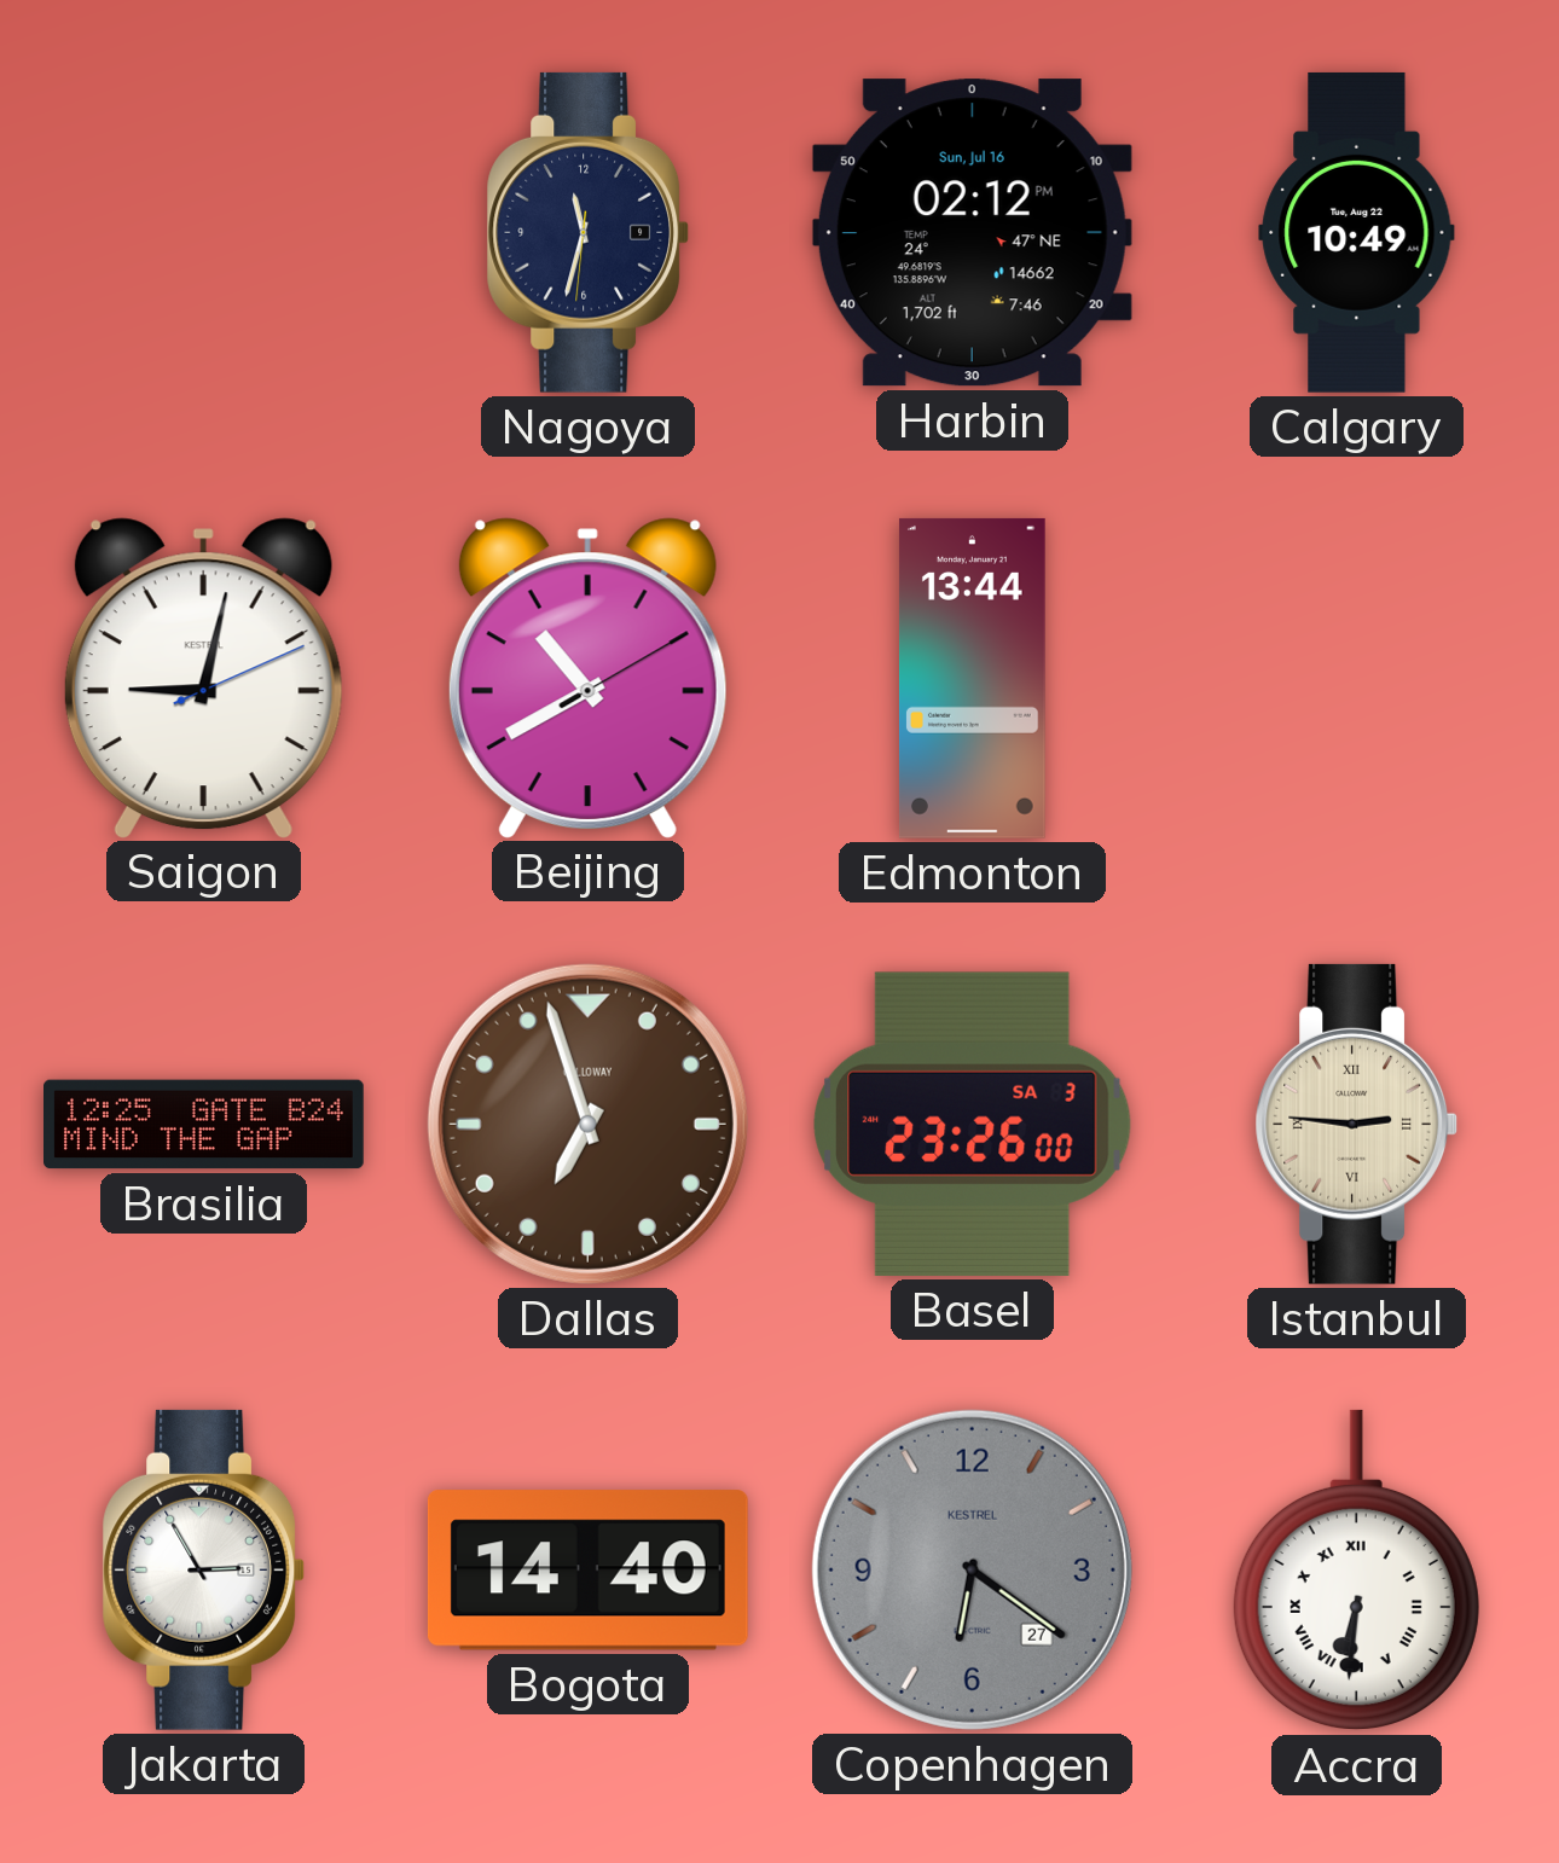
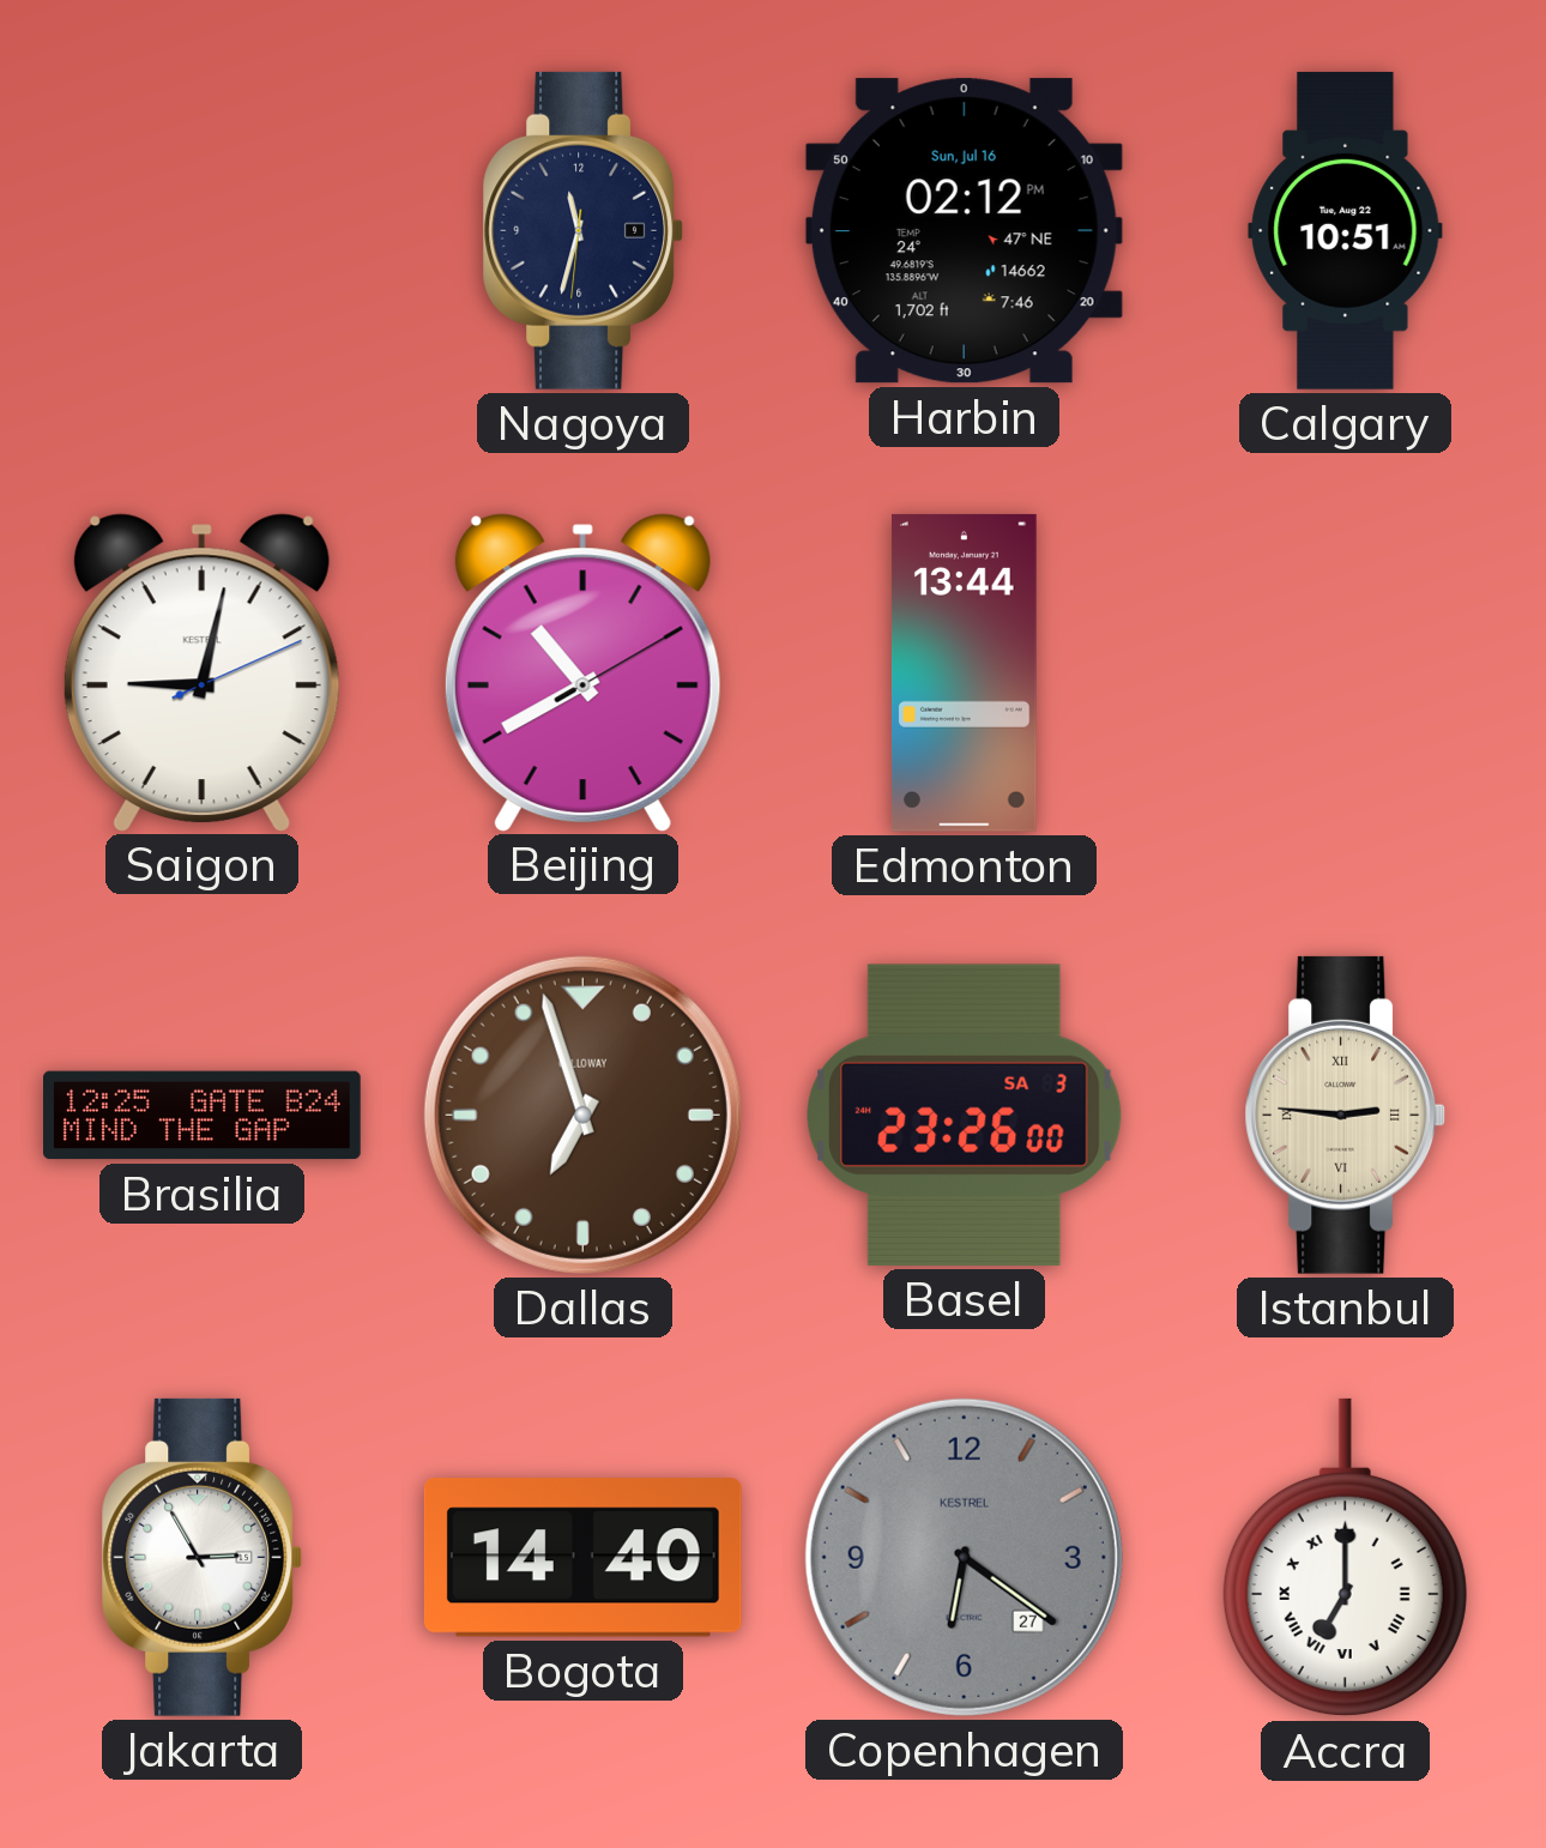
Calgary: 10:49 -> 10:51 (1346, 230)
Accra: 6:31 -> 7:00 (1345, 1558)
